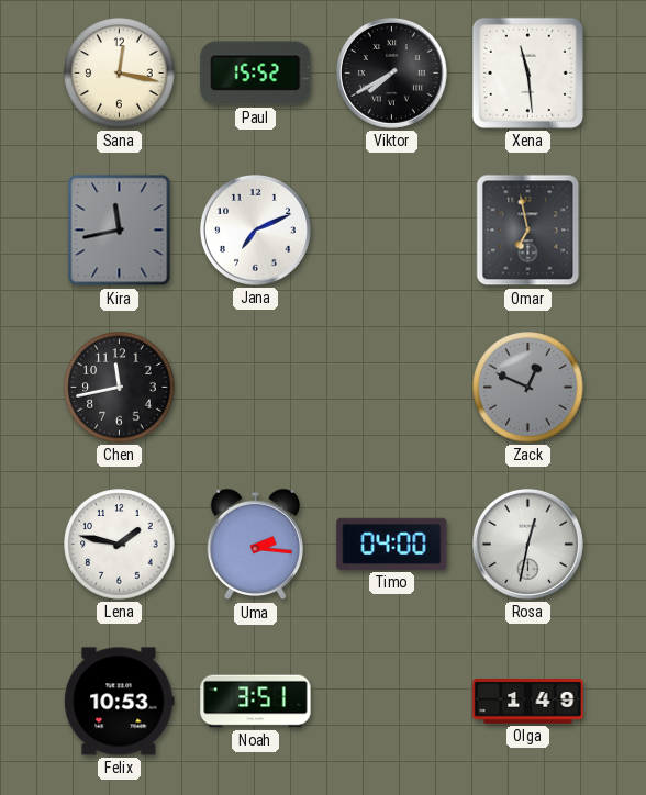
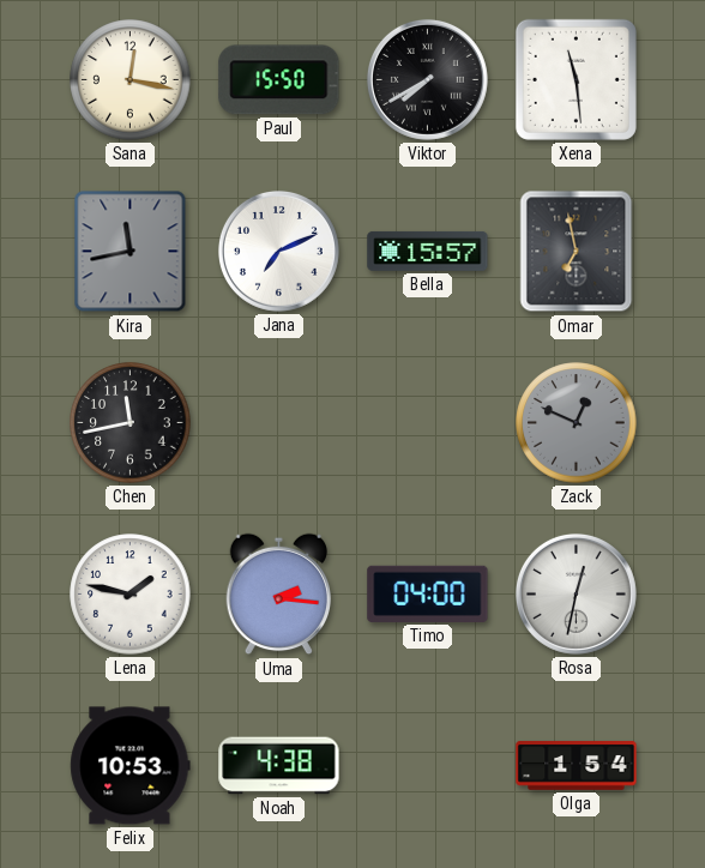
Paul: 15:52 -> 15:50 (279, 80)
Bella: none -> 15:57 (428, 251)
Noah: 3:51 -> 4:38 (279, 766)
Olga: 1:49 -> 1:54 (577, 766)
